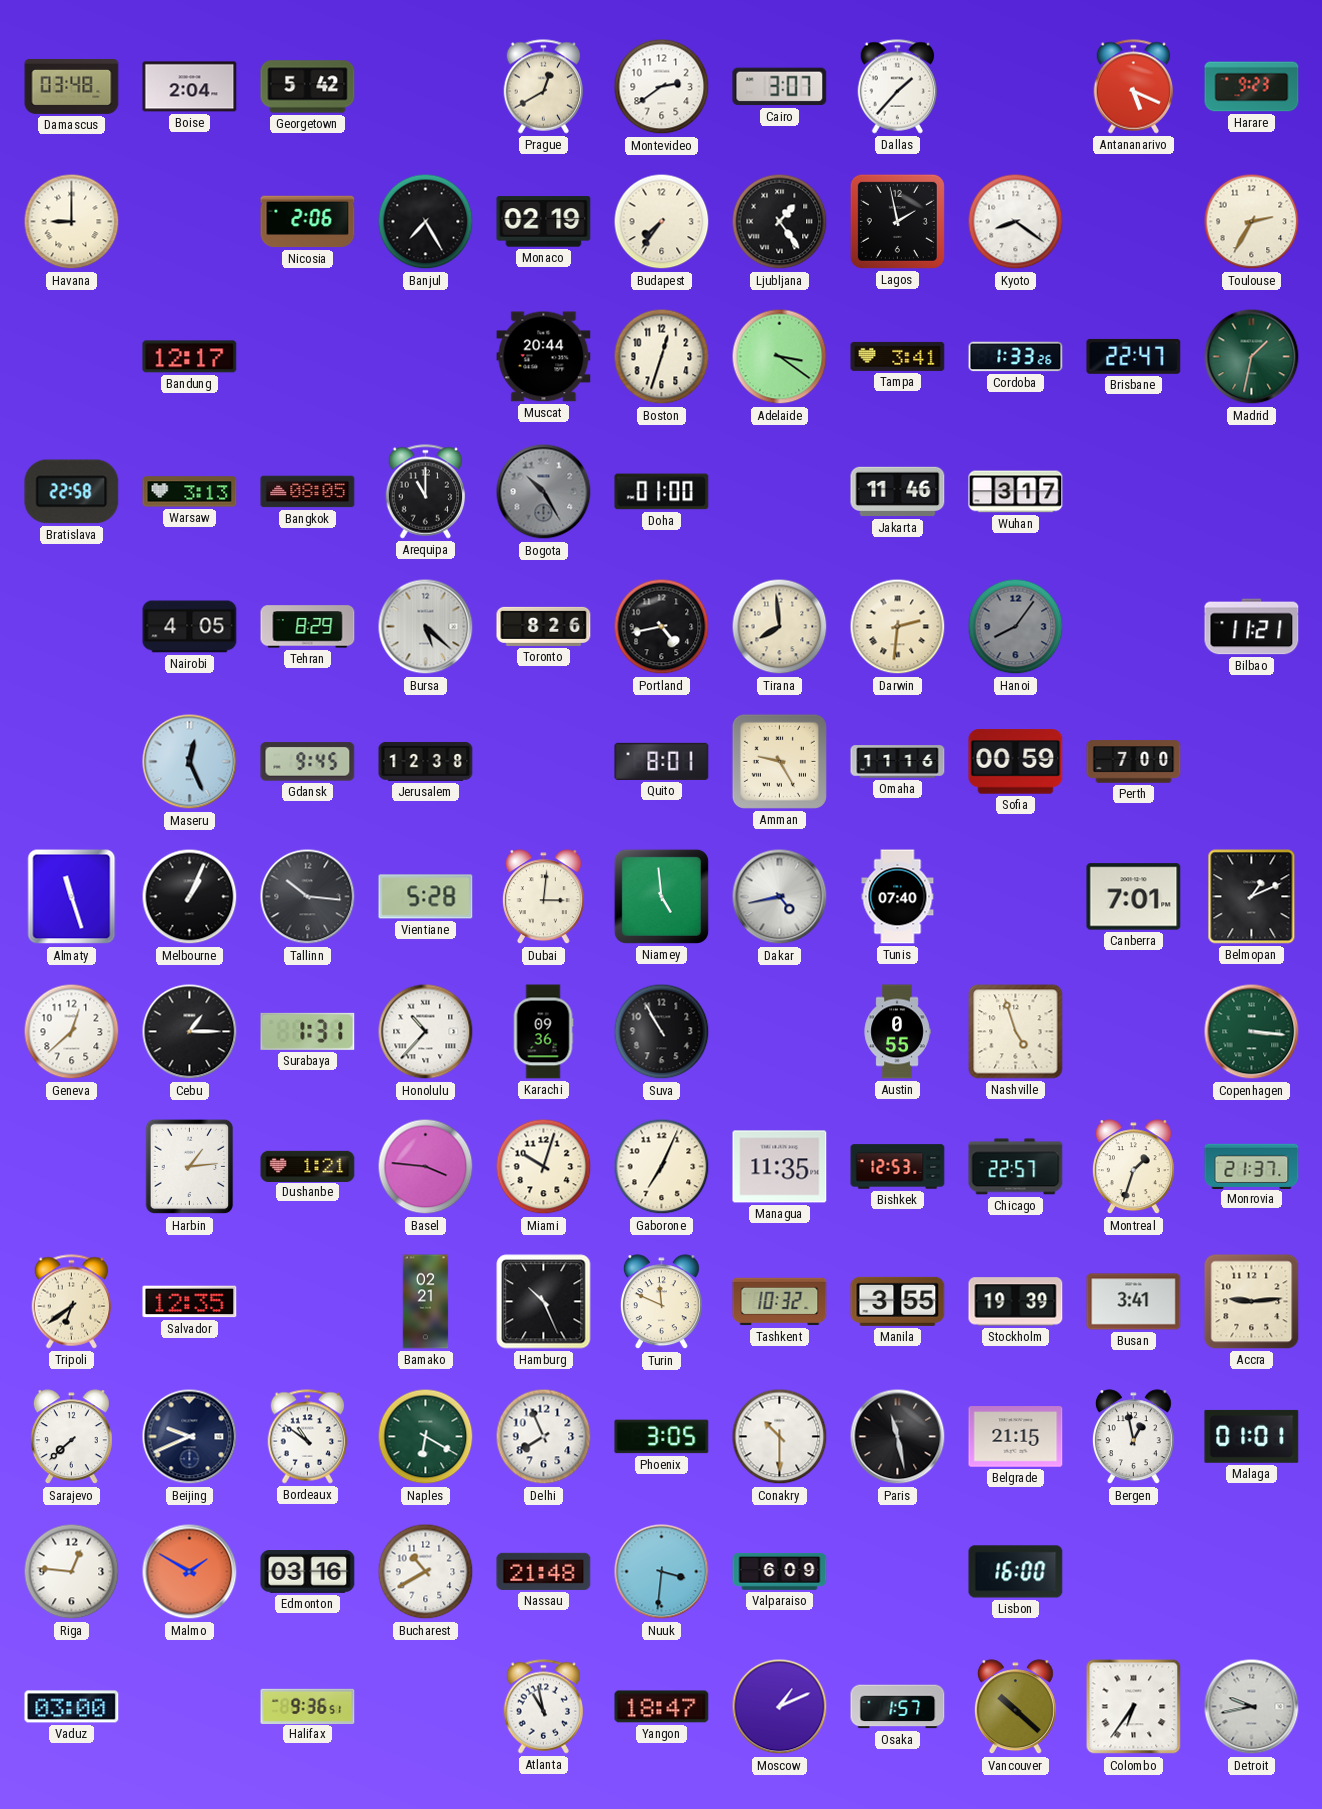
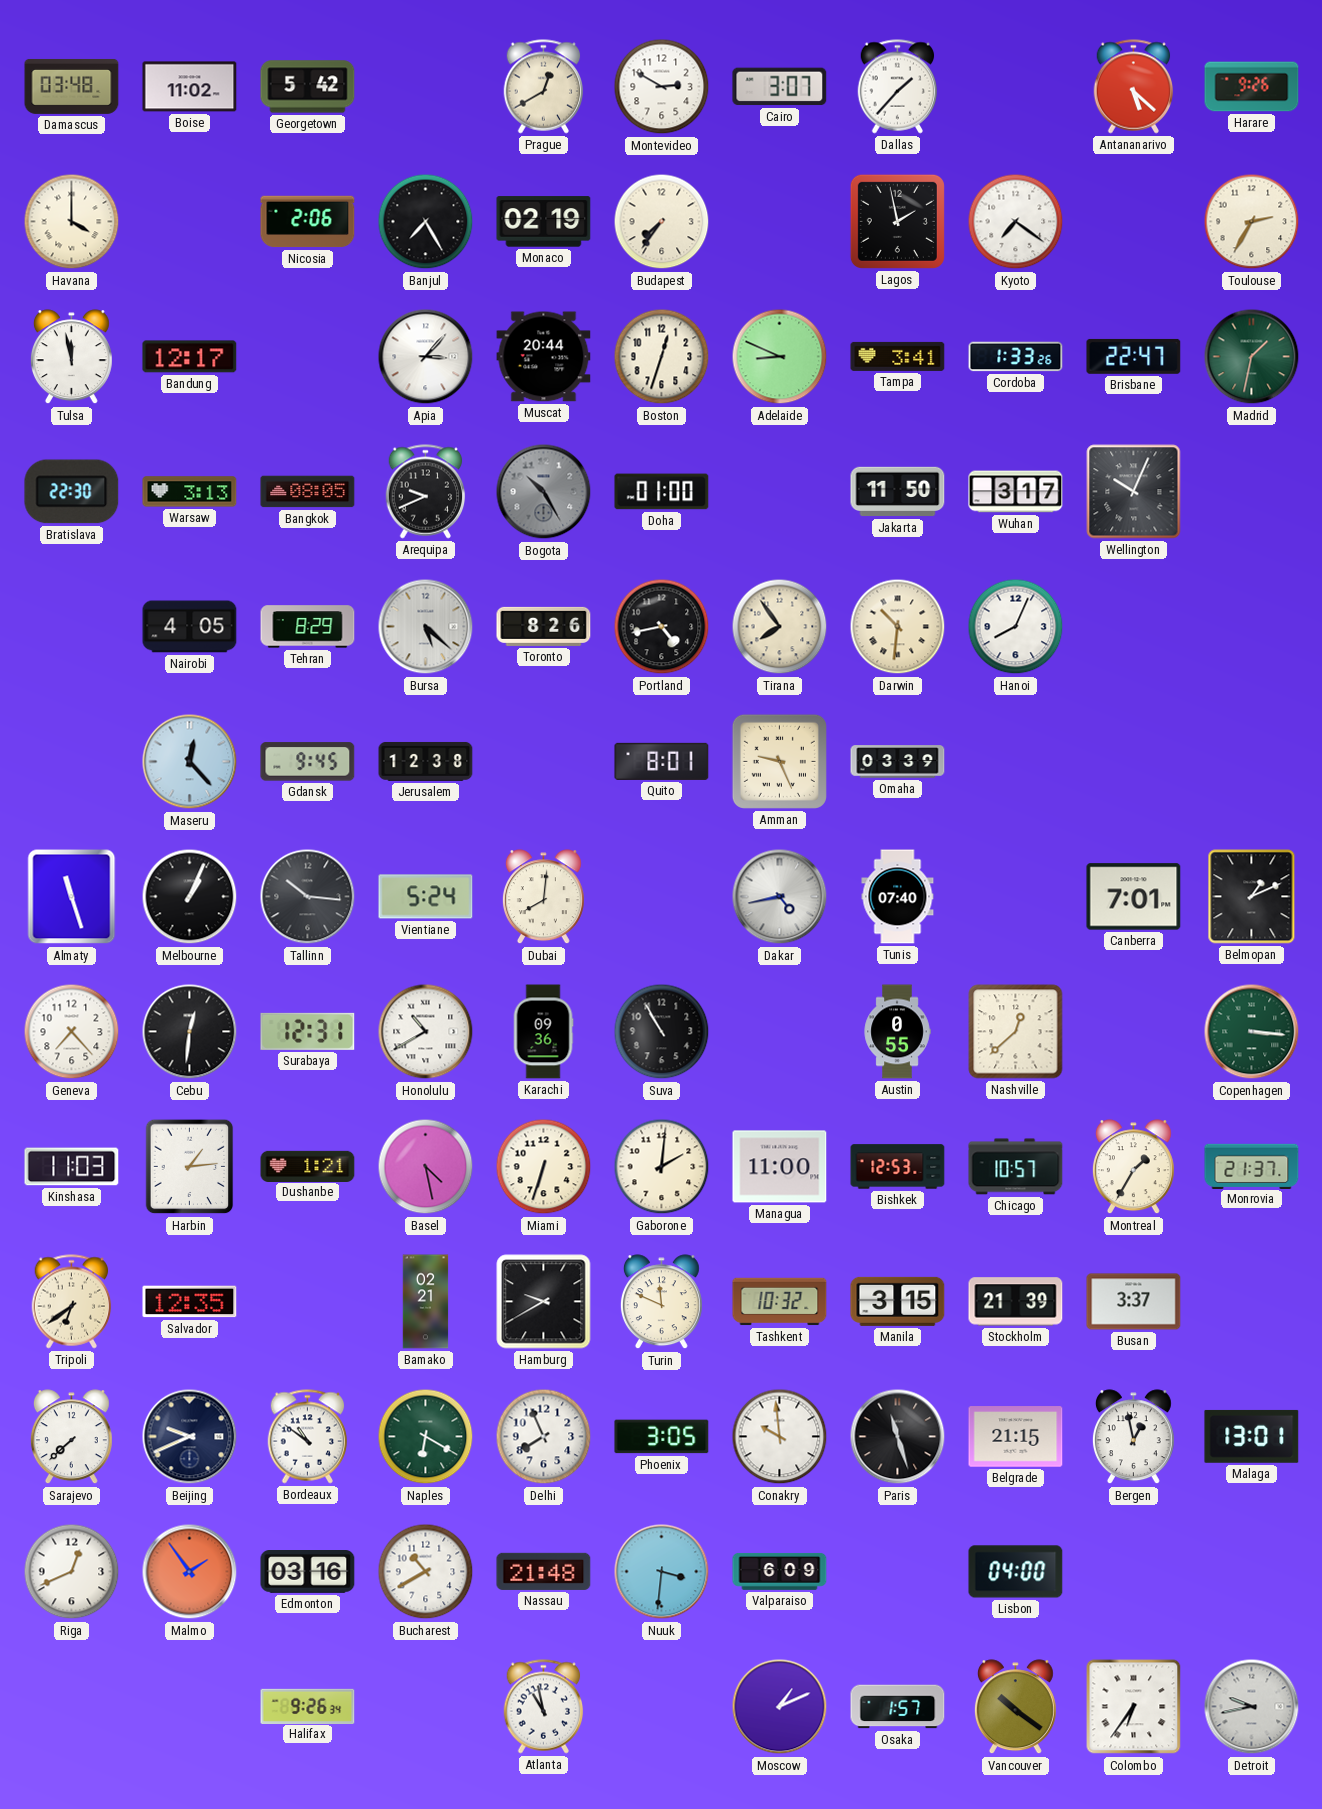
Boise: 2:04 -> 11:02 (190, 87)
Montevideo: 2:39 -> 2:50 (662, 87)
Antananarivo: 5:19 -> 5:22 (1134, 87)
Harare: 9:23 -> 9:26 (1252, 87)
Havana: 9:00 -> 4:00 (72, 222)
Ljubljana: 1:24 -> none (780, 222)
Kyoto: 8:21 -> 7:21 (1016, 222)
Tulsa: none -> 11:58 (71, 357)
Apia: none -> 3:07 (426, 357)
Adelaide: 3:21 -> 8:49 (780, 357)
Bratislava: 22:58 -> 22:30 (72, 492)
Arequipa: 11:00 -> 9:41 (426, 492)
Jakarta: 11:46 -> 11:50 (898, 492)
Wellington: none -> 10:04 (1134, 492)
Tirana: 7:59 -> 7:54 (780, 627)
Darwin: 2:31 -> 10:31 (898, 627)
Hanoi: 8:06 -> 8:04 (1016, 627)
Hanoi dial: grey -> white (1016, 627)
Bilbao: 11:21 -> none (1252, 627)
Maseru: 12:26 -> 12:23 (190, 762)
Amman: 9:25 -> 9:26 (779, 761)
Omaha: 11:16 -> 03:39 (898, 762)
Sofia: 00:59 -> none (1016, 762)
Perth: 7:00 -> none (1134, 762)
Vientiane: 5:28 -> 5:24 (426, 897)
Dubai: 3:01 -> 8:01 (543, 897)
Niamey: 4:59 -> none (661, 896)
Geneva: 12:38 -> 7:23 (72, 1032)
Cebu: 1:15 -> 12:31 (190, 1032)
Surabaya: 1:31 -> 12:31 (308, 1031)
Honolulu: 10:37 -> 10:40 (426, 1032)
Nashville: 4:57 -> 12:38 (1016, 1032)
Kinshasa: none -> 11:03 (72, 1167)
Basel: 3:46 -> 4:28 (426, 1167)
Miami: 10:03 -> 6:33 (544, 1167)
Gaborone: 7:04 -> 2:01 (662, 1167)
Managua: 11:35 -> 11:00 (780, 1167)
Chicago: 22:57 -> 10:57 (1016, 1167)
Montreal: 1:33 -> 1:35 (1133, 1167)
Hamburg: 10:26 -> 9:40 (544, 1302)
Manila: 3:55 -> 3:15 (898, 1301)
Stockholm: 19:39 -> 21:39 (1016, 1302)
Busan: 3:41 -> 3:37 (1134, 1302)
Accra: 9:14 -> none (1252, 1302)
Conakry: 10:30 -> 9:59 (780, 1437)
Paris: 11:28 -> 11:27 (898, 1437)
Malaga: 01:01 -> 13:01 (1252, 1436)
Riga: 12:46 -> 12:41 (72, 1572)
Malmo: 1:50 -> 1:54 (190, 1572)
Lisbon: 16:00 -> 04:00 (1016, 1572)
Vaduz: 03:00 -> none (72, 1707)
Halifax: 9:36 -> 9:26 (308, 1706)
Yangon: 18:47 -> none (662, 1707)
Vancouver: 10:22 -> 10:21 (1015, 1707)
